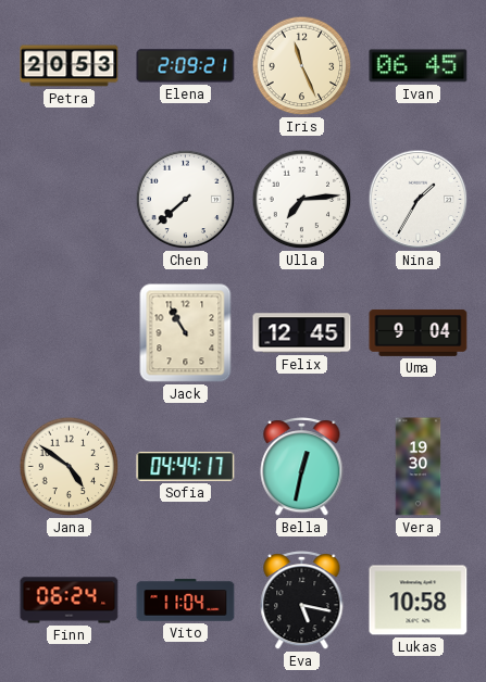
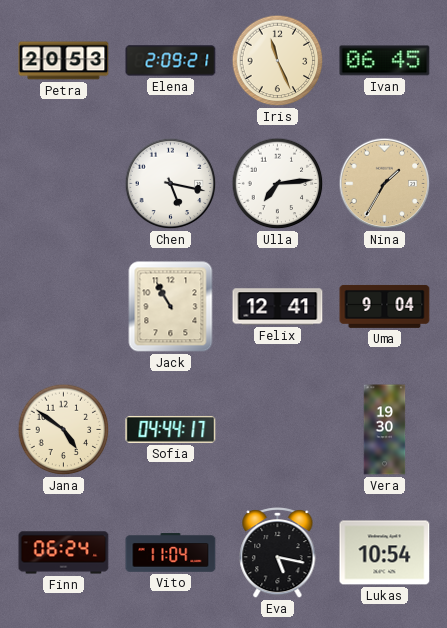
Chen: 7:38 -> 5:17 (171, 184)
Nina dial: white -> champagne (385, 184)
Felix: 12:45 -> 12:41 (278, 307)
Bella: 12:32 -> none (302, 467)
Lukas: 10:58 -> 10:54 (385, 553)
